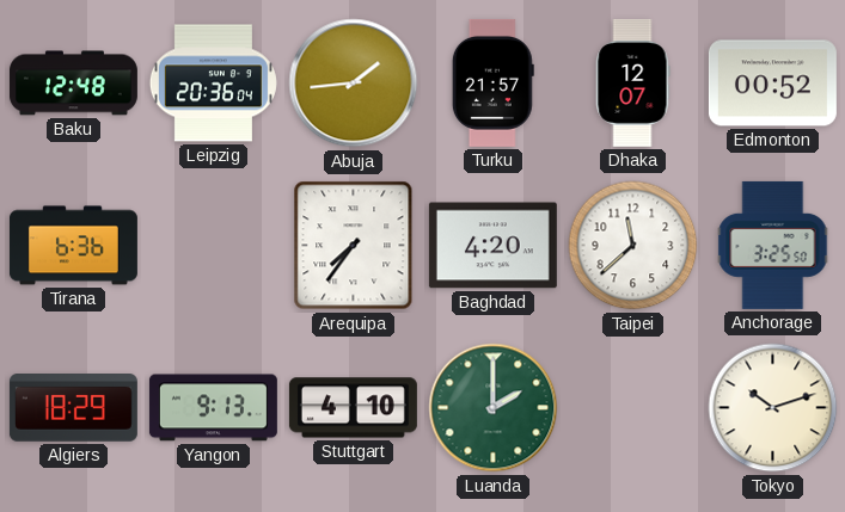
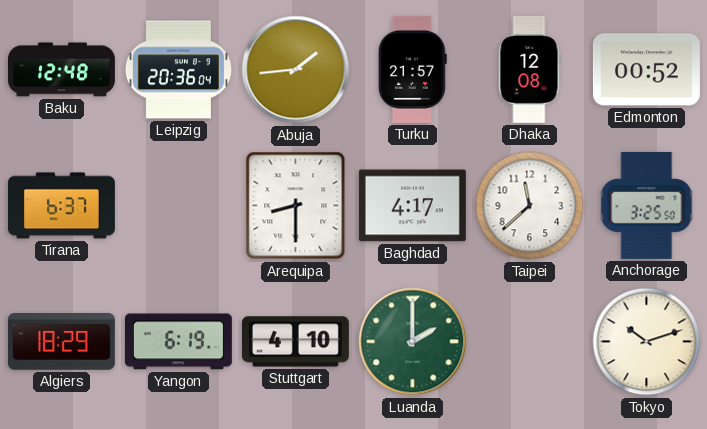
Dhaka: 12:07 -> 12:08 (530, 69)
Tirana: 6:36 -> 6:37 (61, 206)
Arequipa: 7:36 -> 8:30 (296, 206)
Baghdad: 4:20 -> 4:17 (412, 206)
Yangon: 9:13 -> 6:19 (178, 342)
